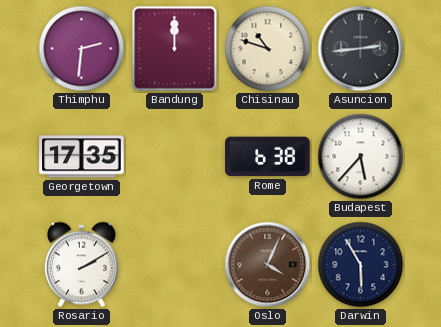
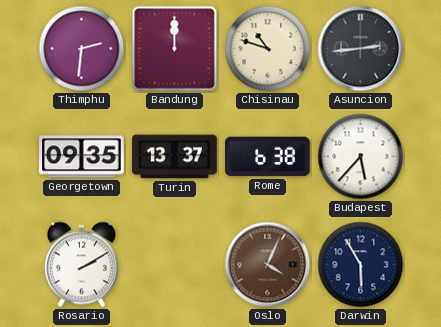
Georgetown: 17:35 -> 09:35 (82, 157)
Turin: none -> 13:37 (175, 157)
